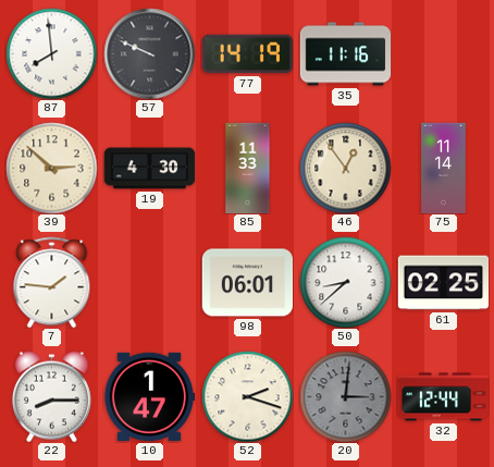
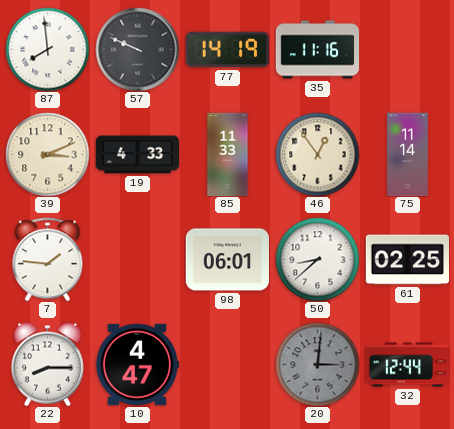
39: 2:52 -> 3:11 (47, 154)
19: 4:30 -> 4:33 (137, 155)
10: 1:47 -> 4:47 (137, 364)
52: 2:18 -> none (247, 396)
